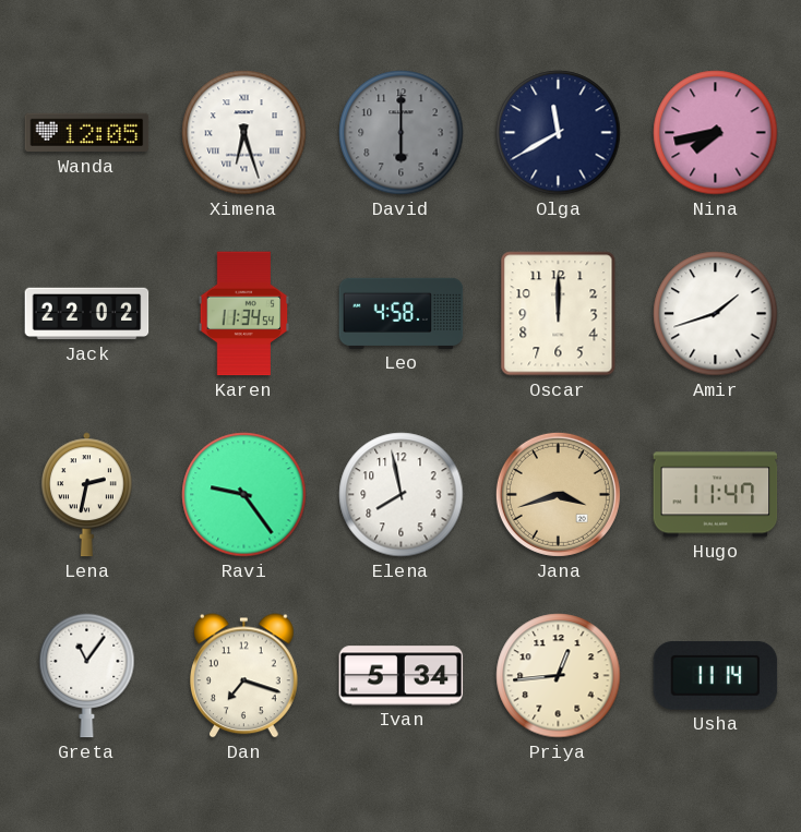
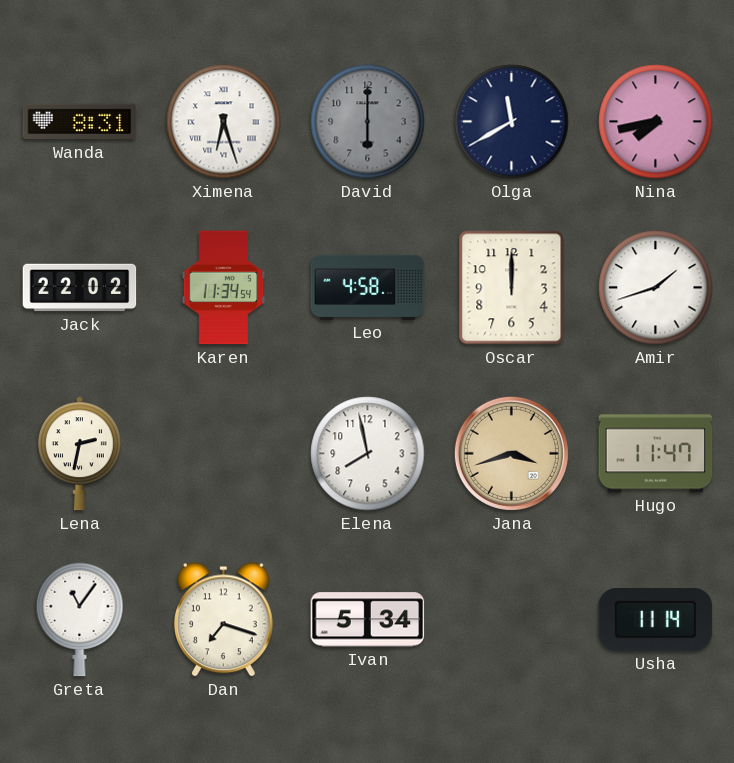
Wanda: 12:05 -> 8:31 (80, 122)
Ravi: 9:24 -> none (244, 495)
Priya: 12:44 -> none (559, 676)
